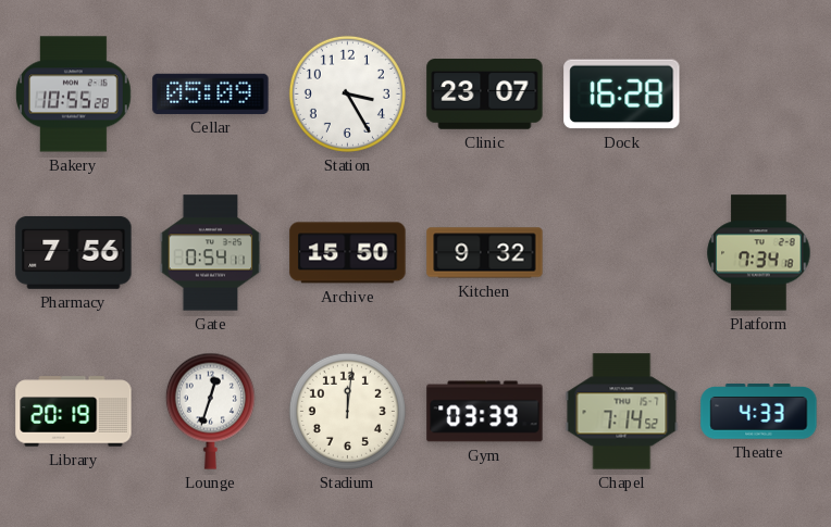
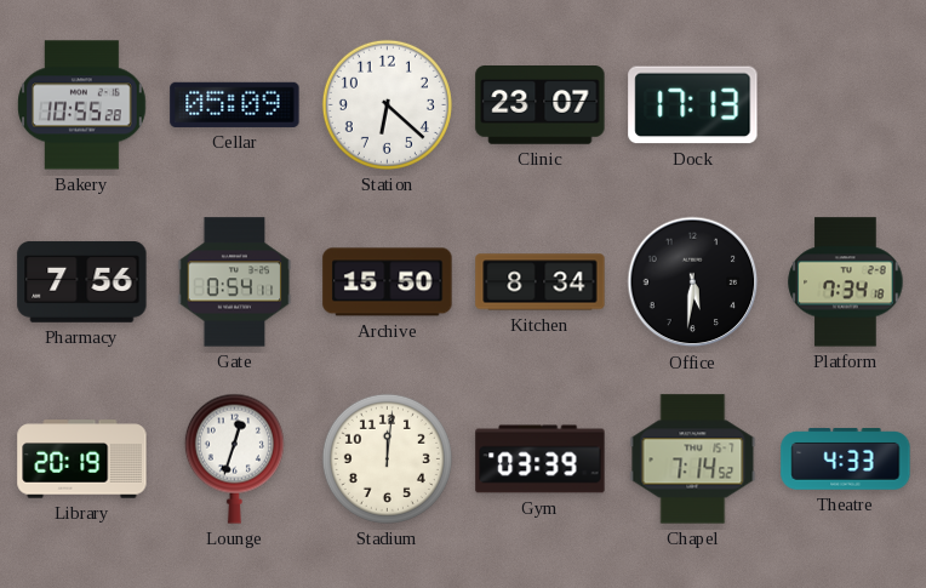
Station: 3:25 -> 6:22 (387, 104)
Dock: 16:28 -> 17:13 (693, 105)
Kitchen: 9:32 -> 8:34 (541, 282)
Office: none -> 5:31 (693, 282)
